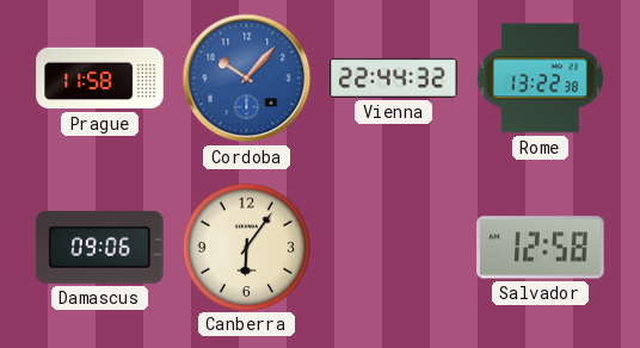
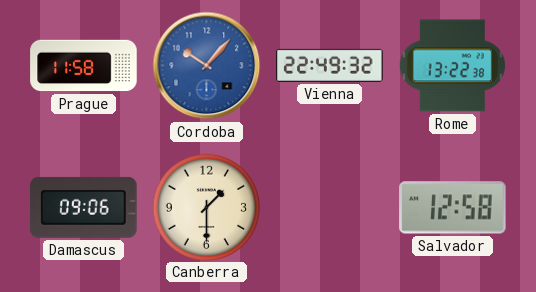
Vienna: 22:44 -> 22:49 (330, 65)
Canberra: 6:06 -> 1:30 (206, 207)
